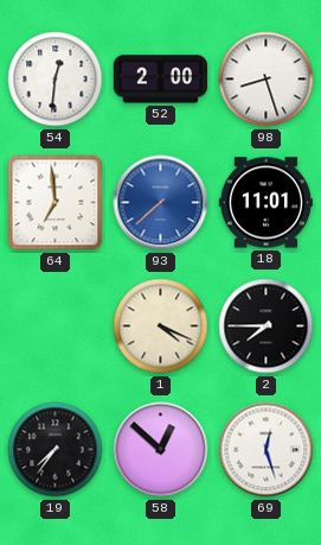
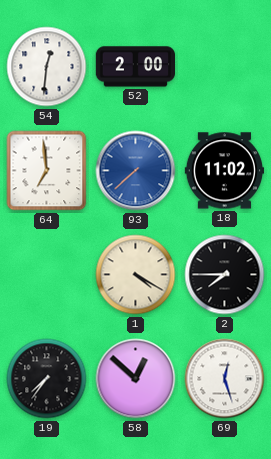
98: 8:27 -> none (267, 80)
18: 11:01 -> 11:02 (224, 171)
1: 4:19 -> 4:20 (136, 275)
